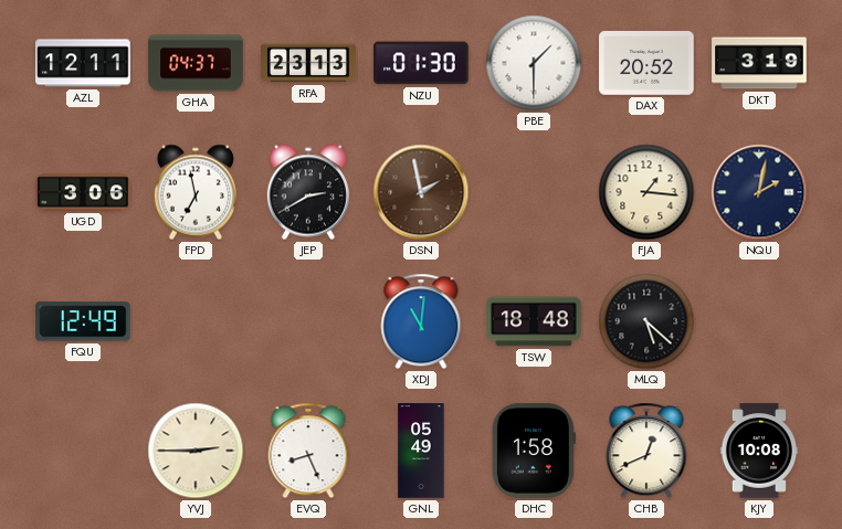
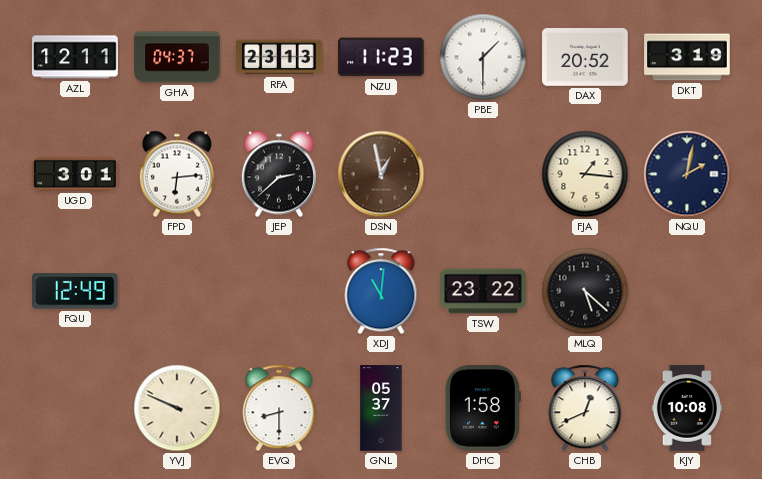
NZU: 01:30 -> 11:23 (382, 57)
UGD: 3:06 -> 3:01 (75, 174)
FPD: 6:58 -> 6:14 (177, 174)
JEP: 2:40 -> 2:38 (279, 174)
DSN: 1:58 -> 12:58 (381, 174)
TSW: 18:48 -> 23:22 (483, 291)
YVJ: 2:45 -> 9:49 (177, 408)
EVQ: 8:26 -> 8:30 (279, 408)
GNL: 05:49 -> 05:37 (381, 408)
